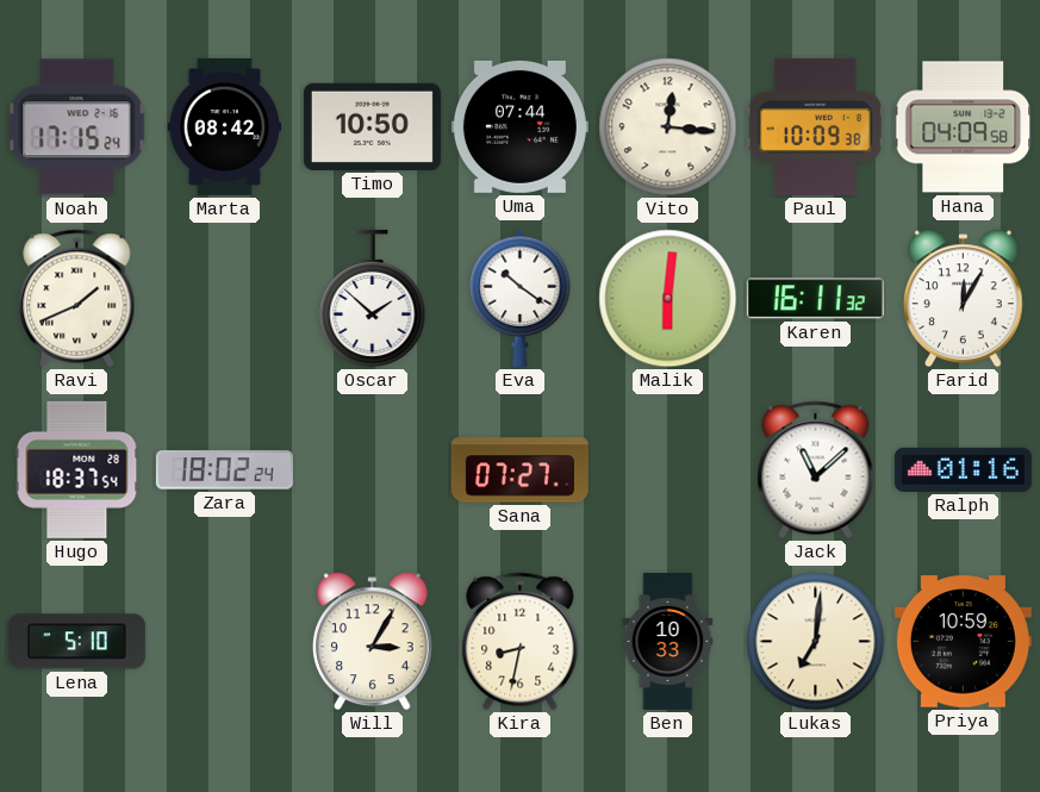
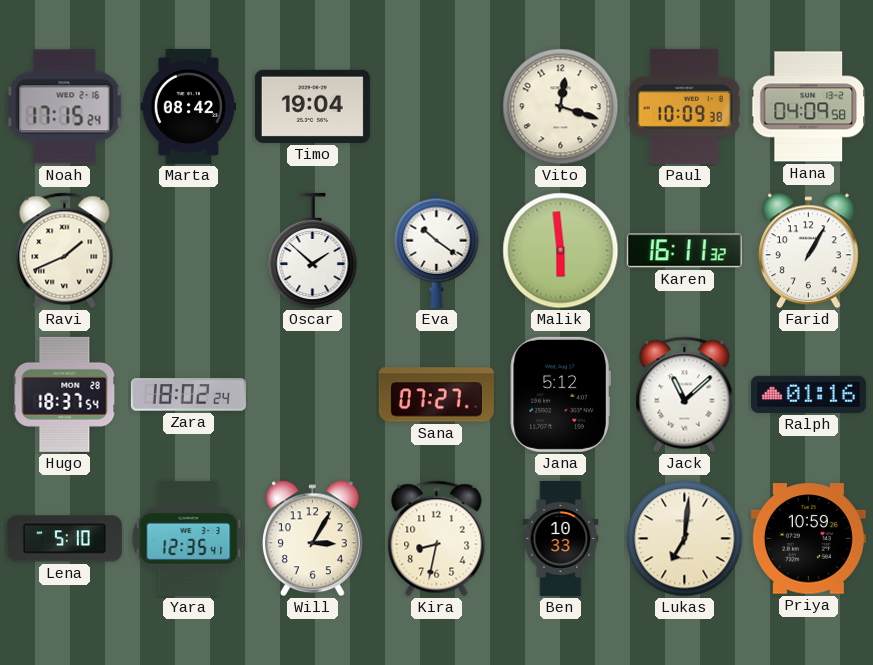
Timo: 10:50 -> 19:04 (312, 106)
Uma: 07:44 -> none (519, 126)
Vito: 12:16 -> 12:18 (561, 107)
Malik: 6:01 -> 5:59 (561, 251)
Farid: 12:05 -> 1:05 (809, 251)
Jana: none -> 5:12 (560, 394)
Yara: none -> 12:35 (189, 538)
